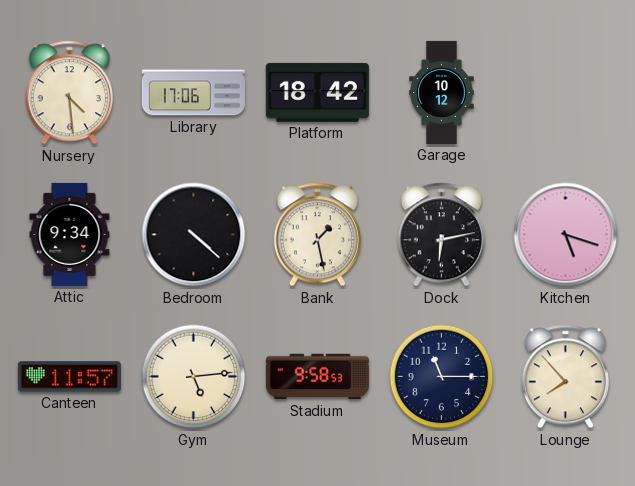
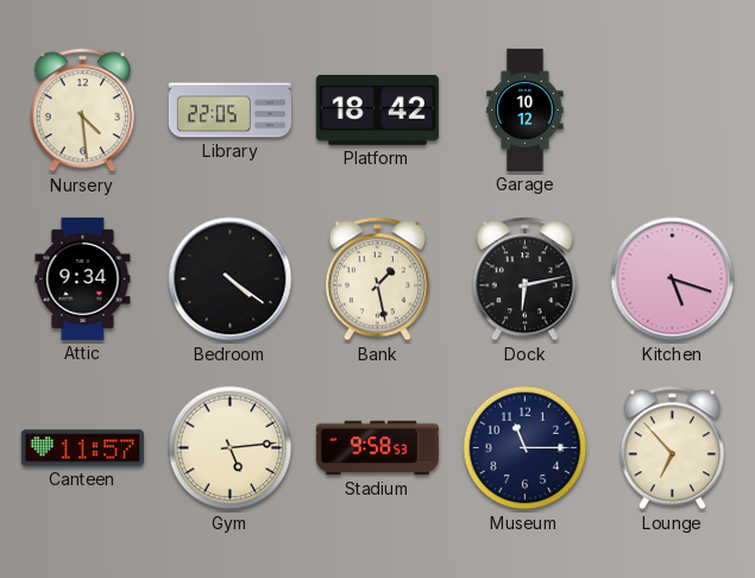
Library: 17:06 -> 22:05 (229, 111)
Bedroom: 4:22 -> 4:21 (231, 279)
Lounge: 7:53 -> 6:53 (672, 448)
